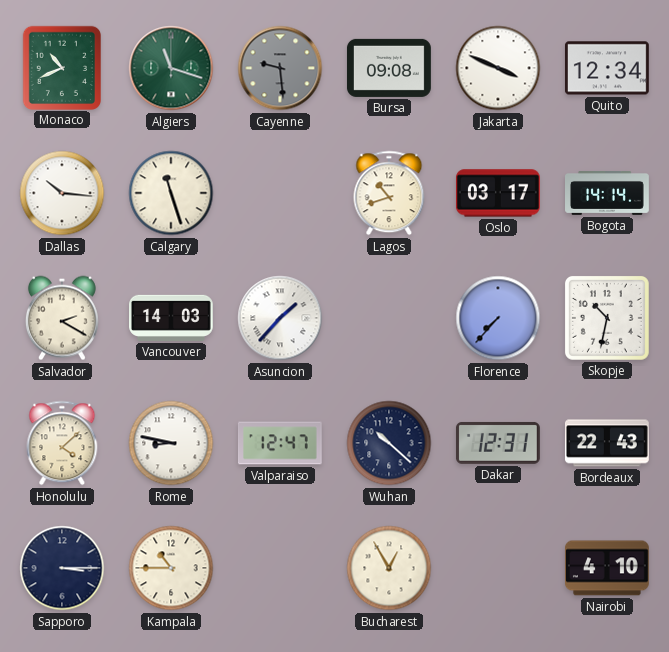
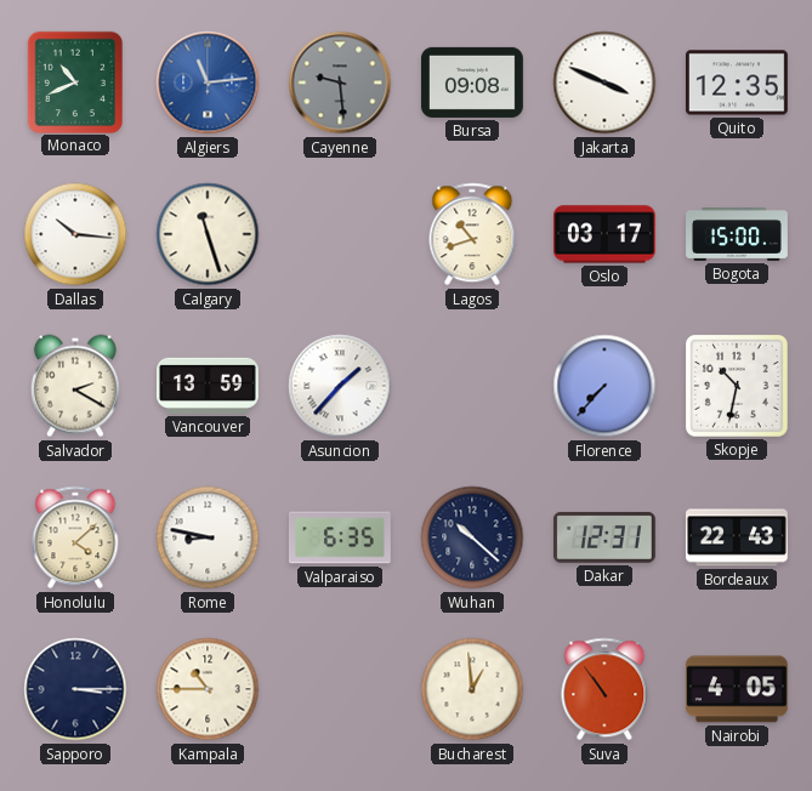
Algiers: 11:18 -> 11:14 (208, 82)
Algiers dial: green -> blue (208, 82)
Quito: 12:34 -> 12:35 (737, 82)
Bogota: 14:14 -> 15:00 (738, 235)
Vancouver: 14:03 -> 13:59 (209, 386)
Valparaiso: 12:47 -> 6:35 (340, 537)
Bucharest: 12:55 -> 12:59 (472, 689)
Suva: none -> 10:54 (604, 689)
Nairobi: 4:10 -> 4:05 (737, 689)
